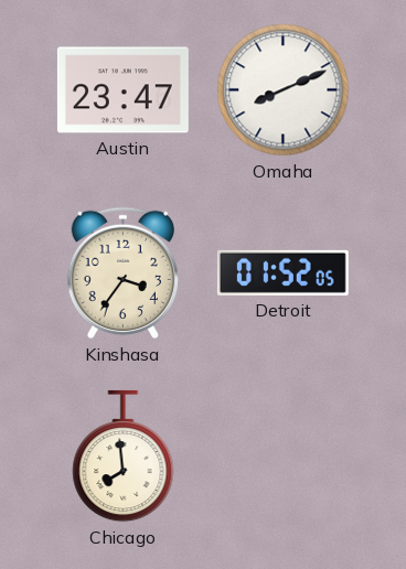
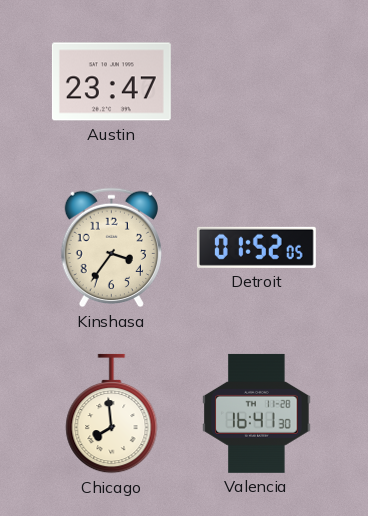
Omaha: 8:11 -> none (284, 90)
Valencia: none -> 16:41 (257, 413)
